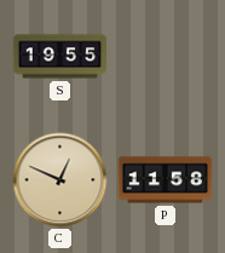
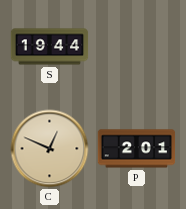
S: 19:55 -> 19:44 (50, 47)
P: 11:58 -> 2:01 (137, 149)
